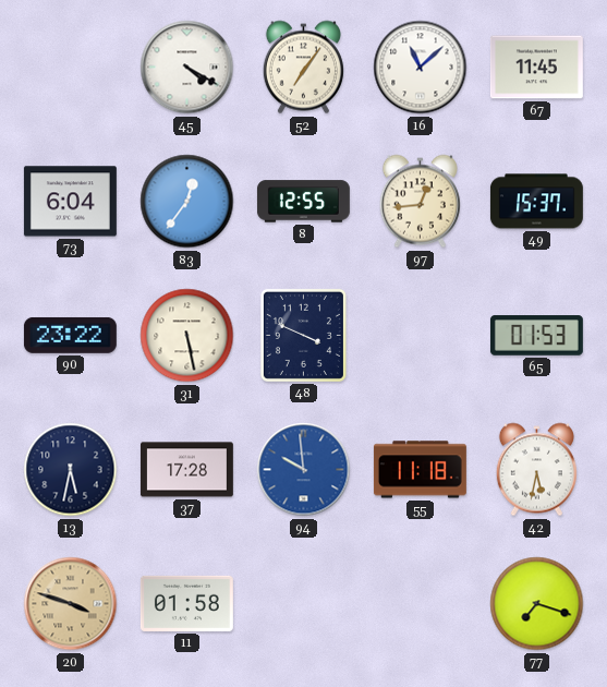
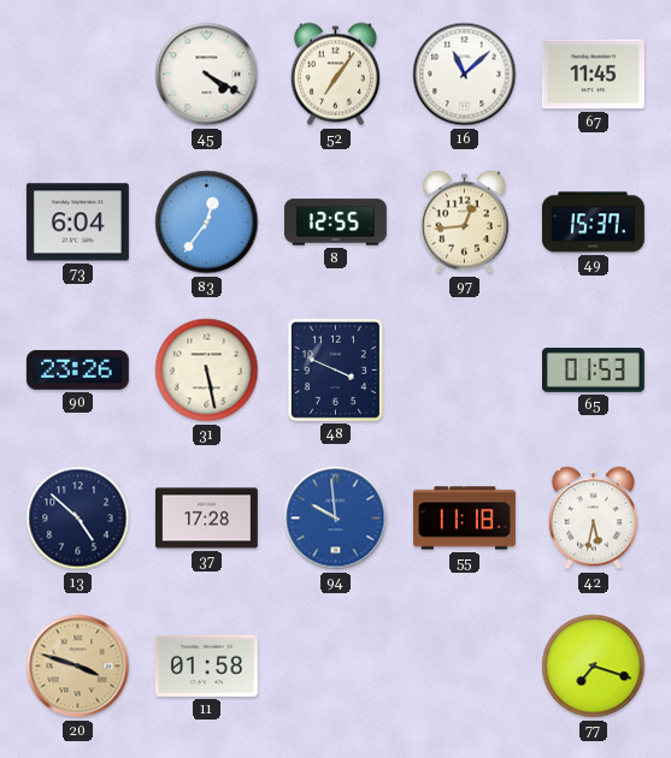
90: 23:22 -> 23:26 (77, 369)
13: 5:32 -> 4:52 (78, 519)
